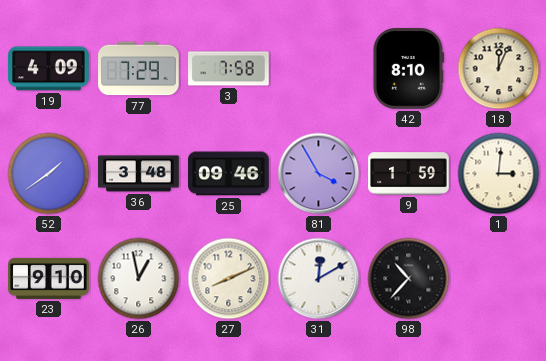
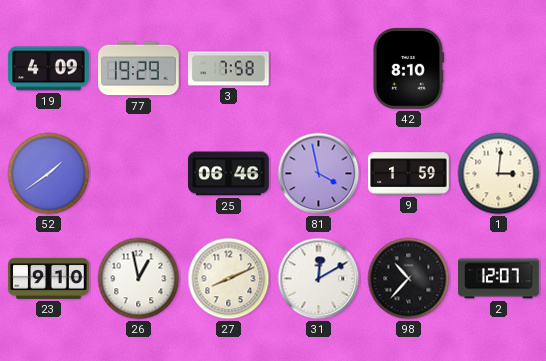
77: 7:29 -> 19:29 (139, 69)
18: 12:04 -> none (499, 69)
36: 3:48 -> none (139, 174)
25: 09:46 -> 06:46 (229, 174)
81: 3:55 -> 3:58 (319, 174)
2: none -> 12:07 (499, 279)
